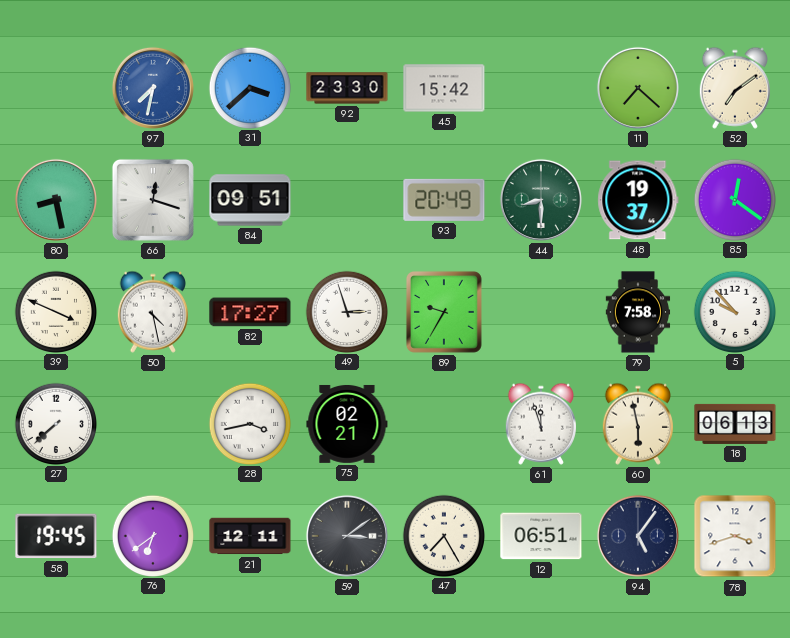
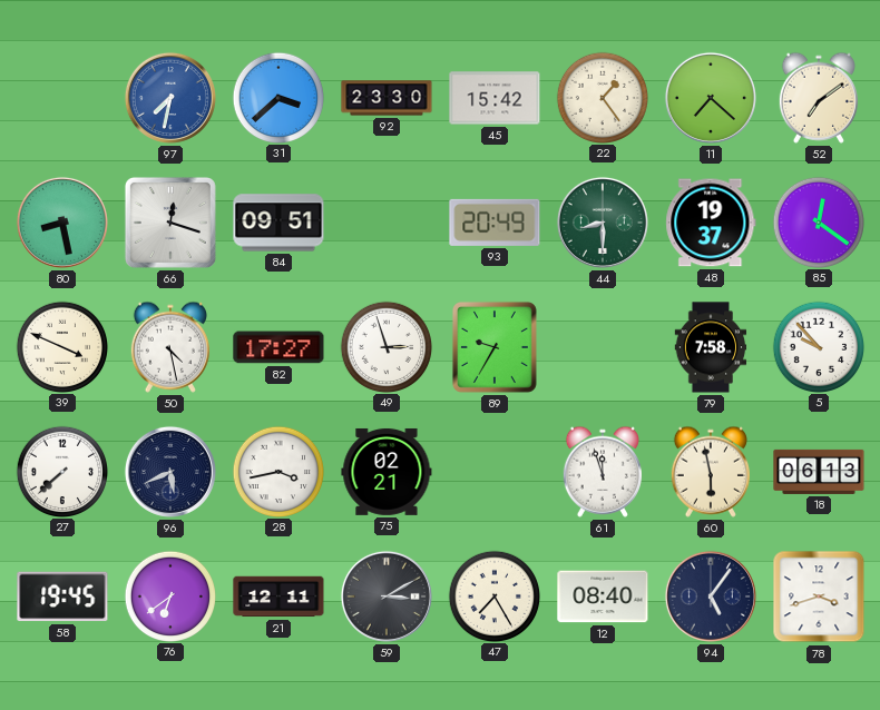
22: none -> 1:24 (602, 97)
96: none -> 5:41 (170, 472)
59: 3:09 -> 3:10 (387, 596)
12: 06:51 -> 08:40 (603, 596)
